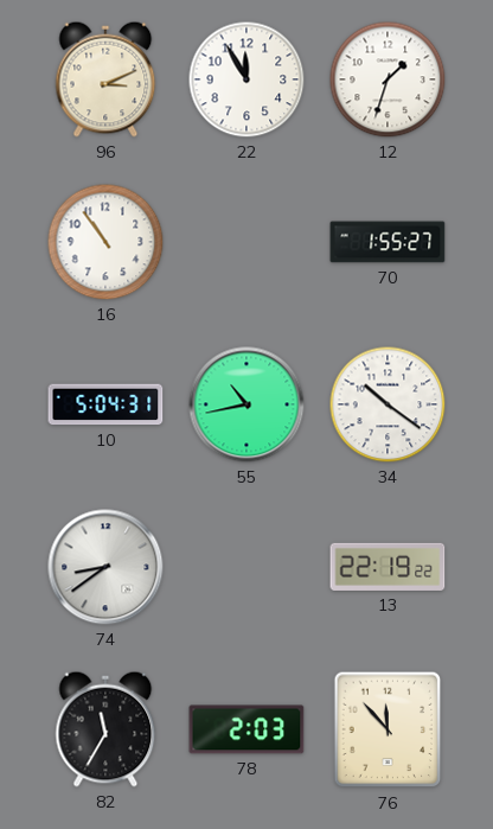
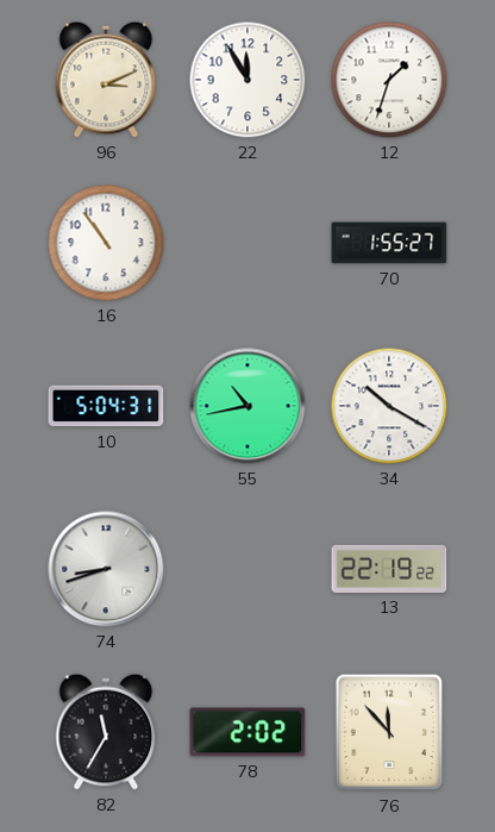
34: 10:21 -> 10:20 (389, 406)
74: 8:39 -> 8:42 (106, 569)
78: 2:03 -> 2:02 (248, 732)
